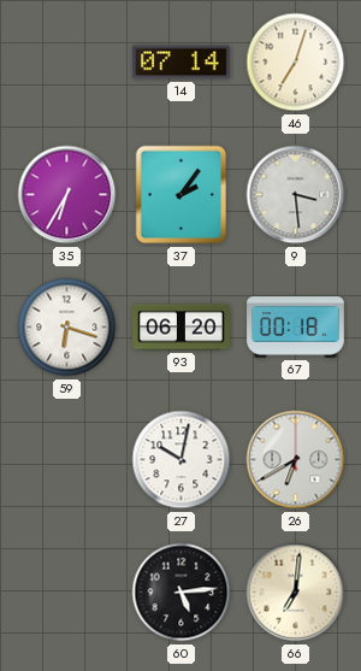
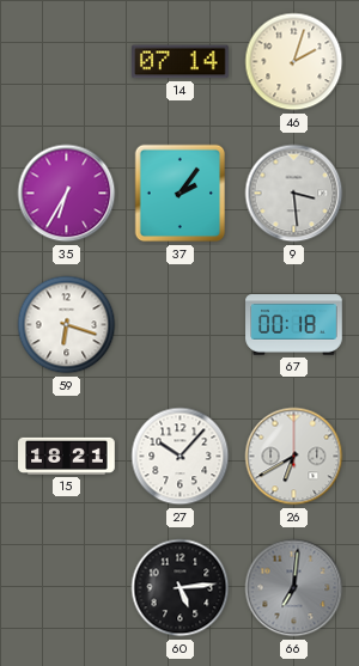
46: 7:03 -> 2:03 (294, 62)
93: 06:20 -> none (182, 328)
15: none -> 18:21 (67, 456)
27: 10:02 -> 10:07 (181, 457)
66 dial: cream -> grey (294, 588)
